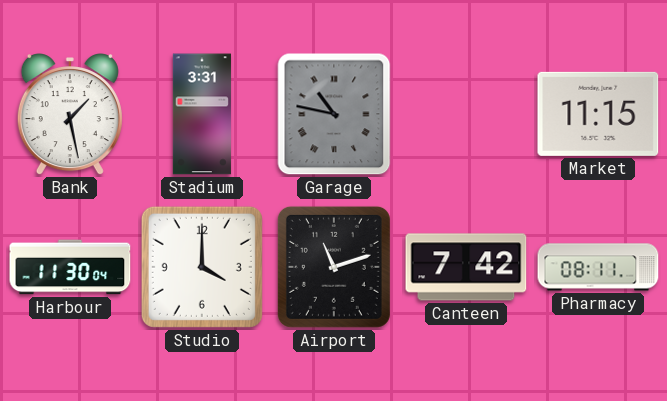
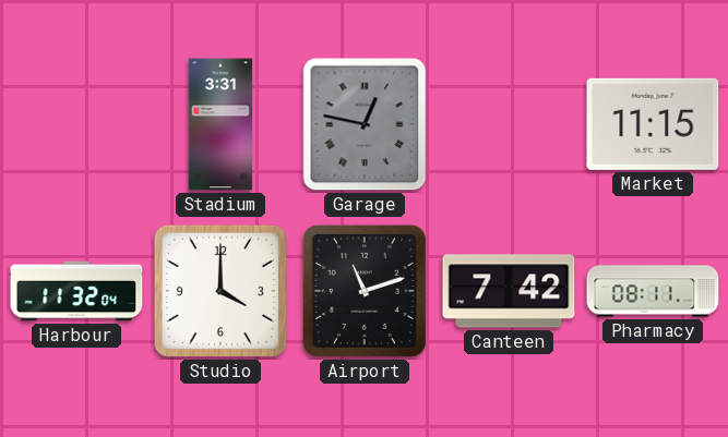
Bank: 1:28 -> none (70, 115)
Garage: 10:47 -> 12:47 (365, 124)
Harbour: 11:30 -> 11:32 (76, 291)
